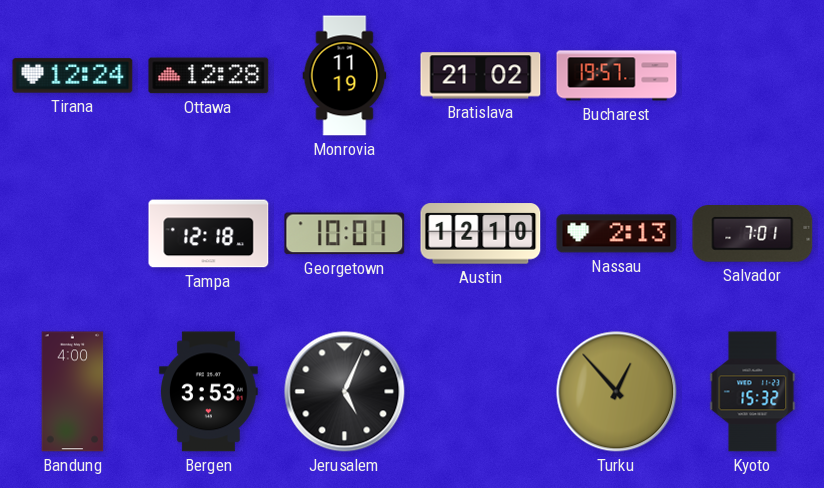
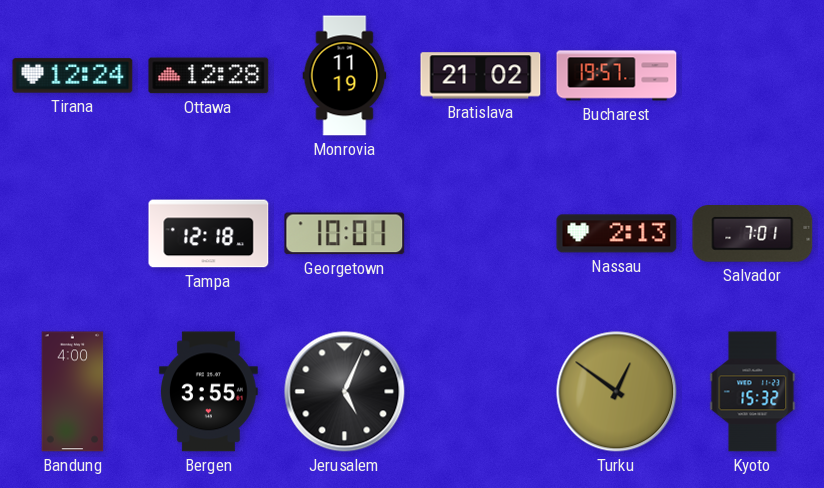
Austin: 12:10 -> none (481, 234)
Bergen: 3:53 -> 3:55 (208, 392)
Turku: 12:53 -> 12:51 (617, 392)
